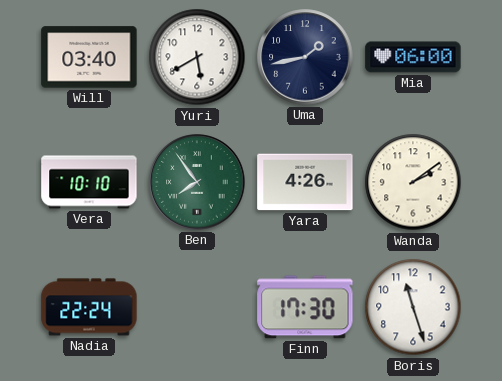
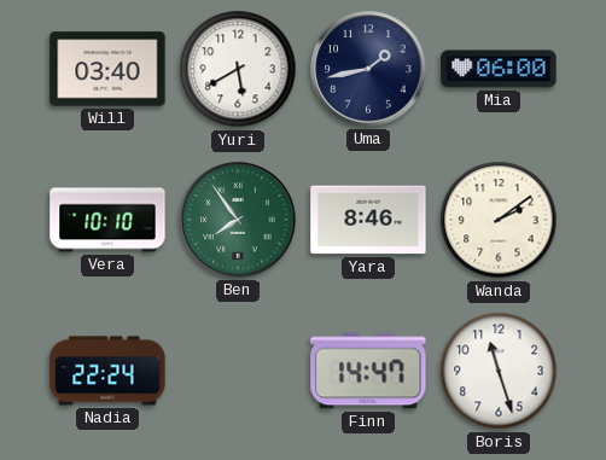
Yara: 4:26 -> 8:46 (368, 220)
Finn: 17:30 -> 14:47 (368, 371)
